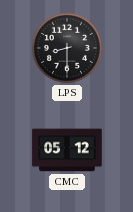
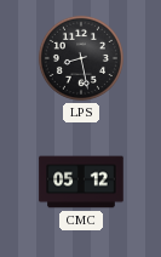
LPS: 8:30 -> 8:28 (81, 58)
